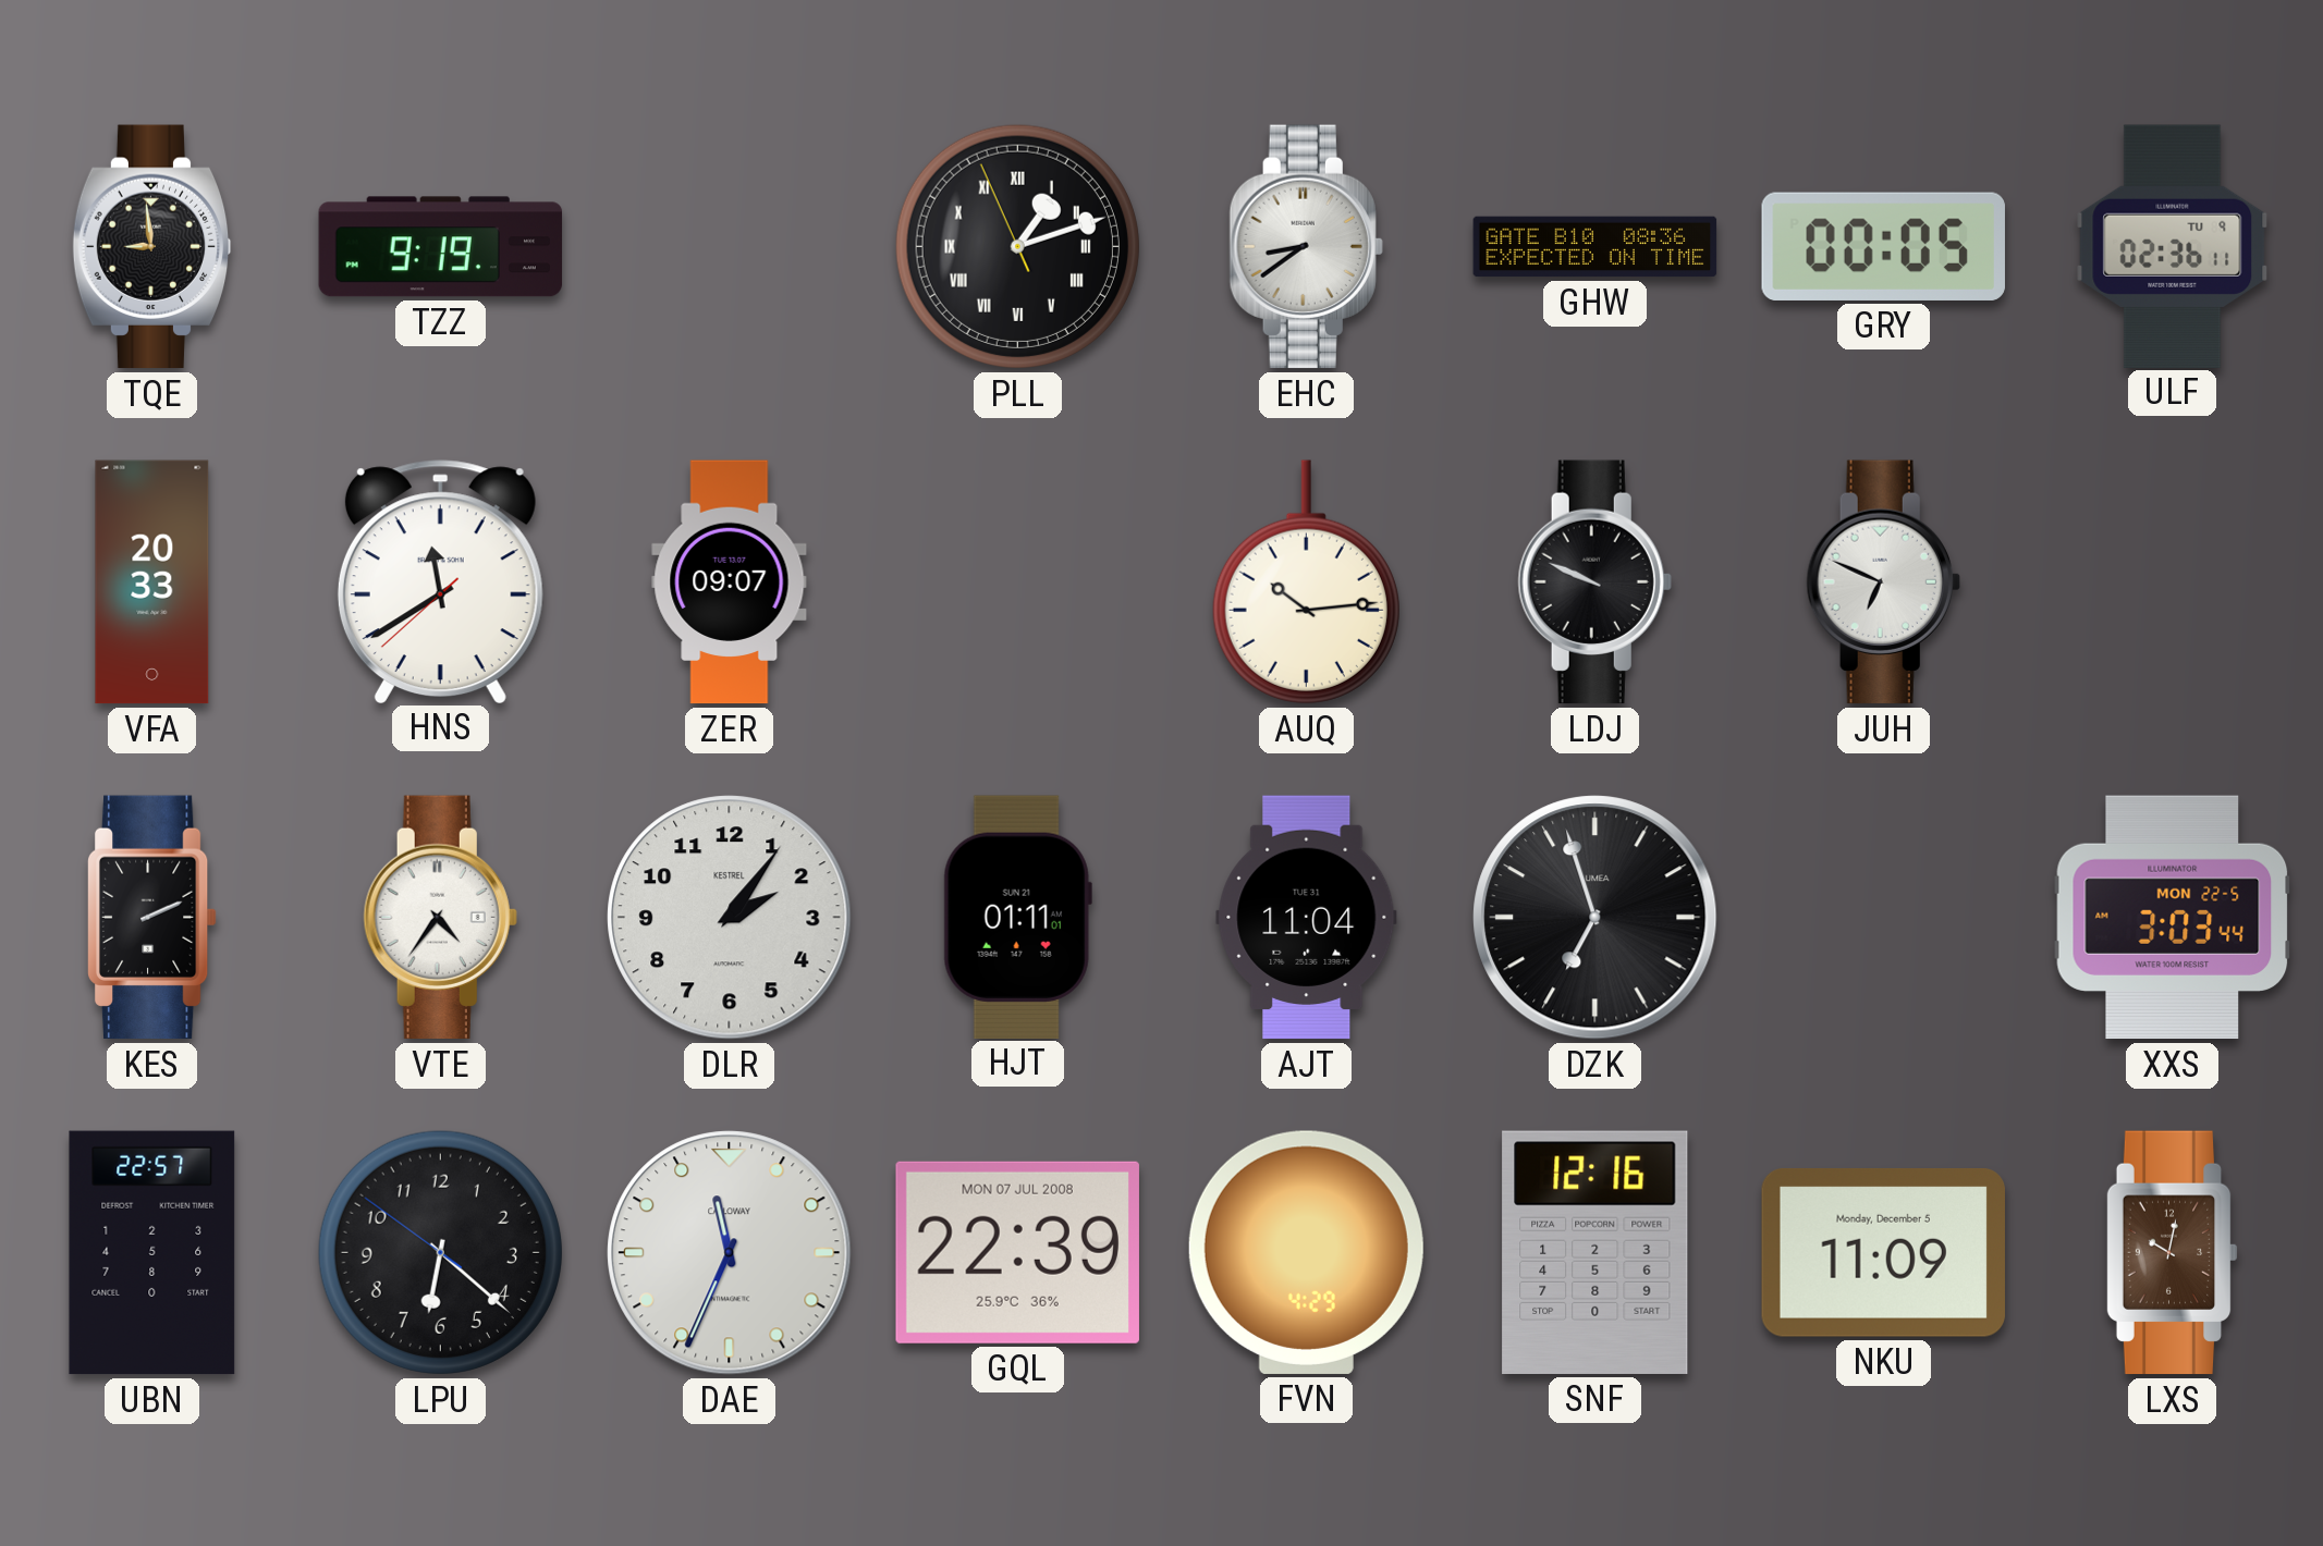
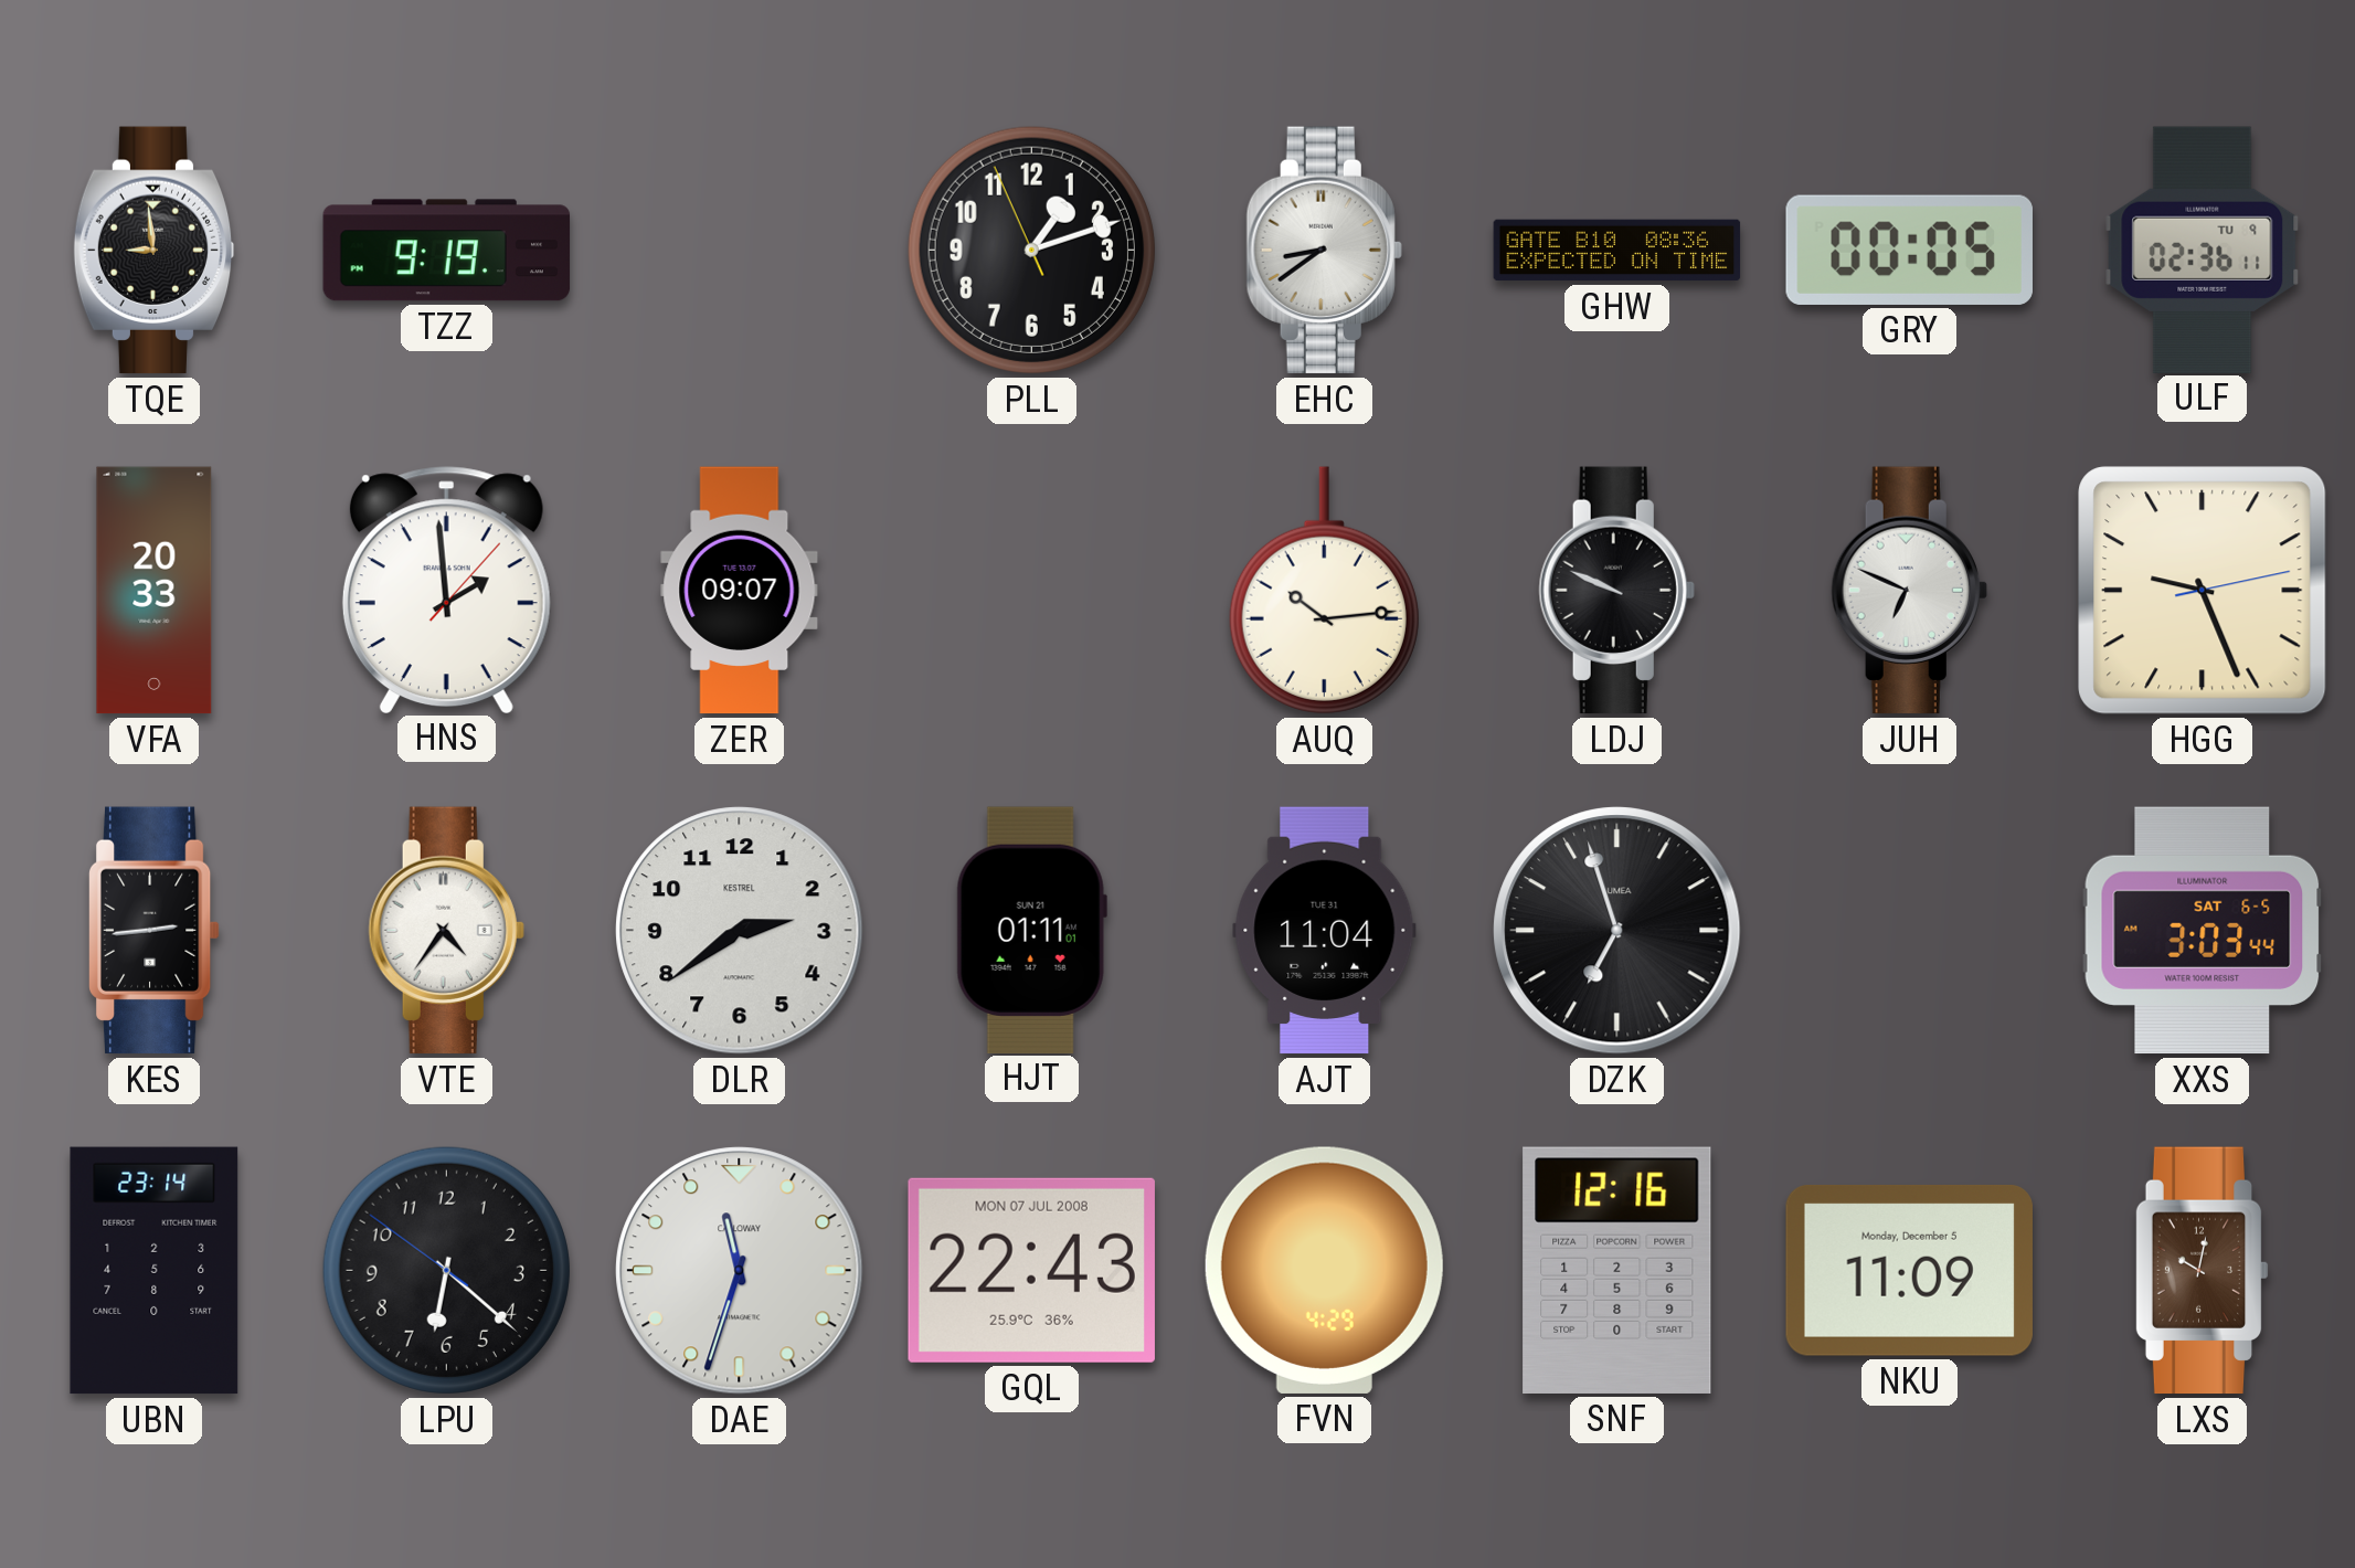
PLL numerals: Roman -> Arabic (1031, 250)
HNS: 11:39 -> 1:59 (446, 590)
HGG: none -> 9:26 (2203, 591)
KES: 2:11 -> 2:44 (153, 931)
DLR: 2:06 -> 2:39 (740, 931)
XXS date: MON 22-5 -> SAT 6-5 (2203, 931)
UBN: 22:57 -> 23:14 (155, 1271)
DAE: 11:34 -> 11:33 (740, 1271)
GQL: 22:39 -> 22:43 (1031, 1270)
